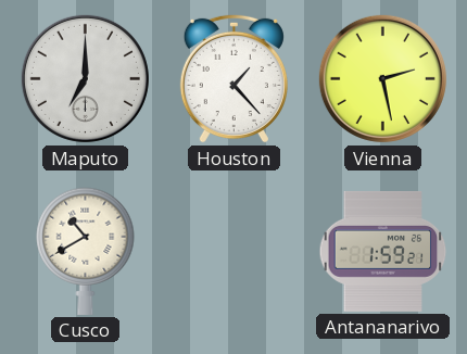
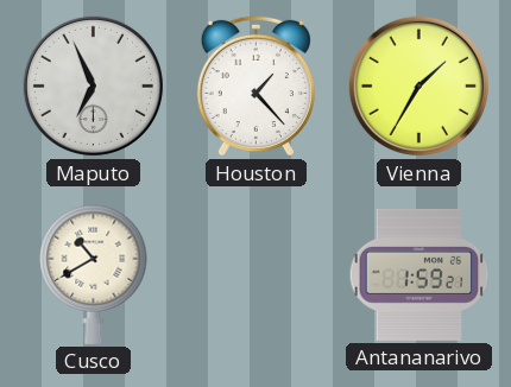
Maputo: 7:00 -> 6:56 (93, 85)
Vienna: 2:28 -> 1:35 (418, 85)
